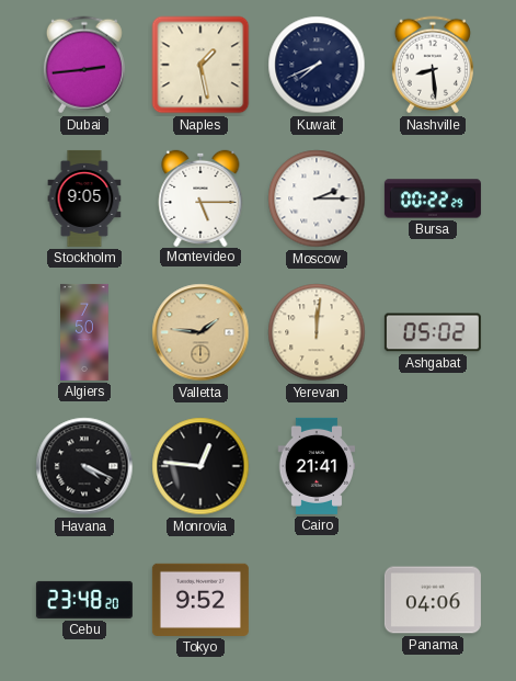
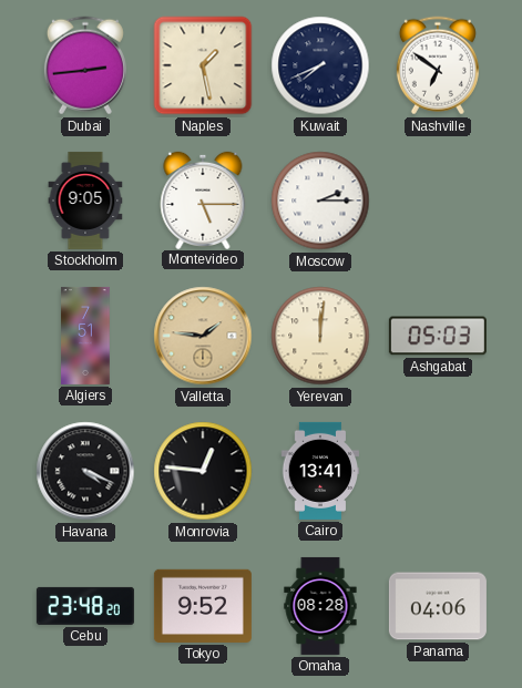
Nashville: 8:29 -> 6:51 (438, 65)
Bursa: 00:22 -> none (433, 198)
Algiers: 7:50 -> 7:51 (85, 336)
Ashgabat: 05:02 -> 05:03 (438, 336)
Cairo: 21:41 -> 13:41 (320, 471)
Omaha: none -> 08:28 (320, 606)
